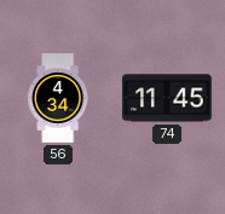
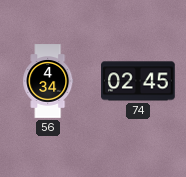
74: 11:45 -> 02:45 (139, 81)
